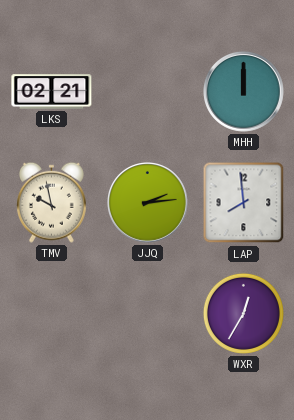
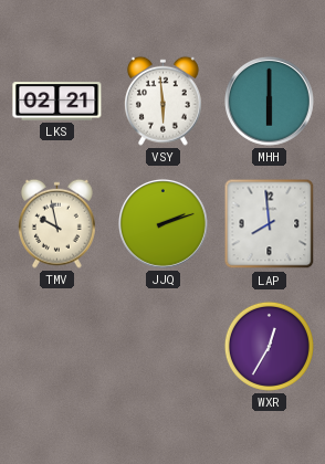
VSY: none -> 5:59 (162, 101)
MHH: 12:00 -> 6:00 (270, 102)
JJQ: 2:14 -> 2:12 (164, 224)
